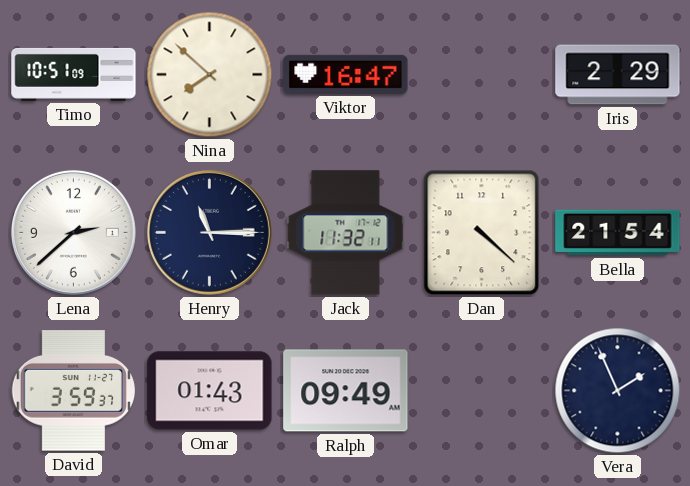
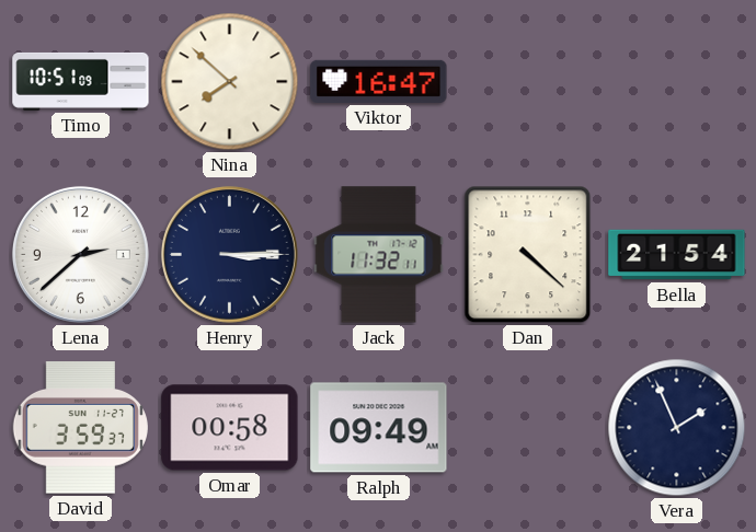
Iris: 2:29 -> none (618, 75)
Henry: 11:15 -> 3:15 (229, 254)
Omar: 01:43 -> 00:58 (230, 428)
